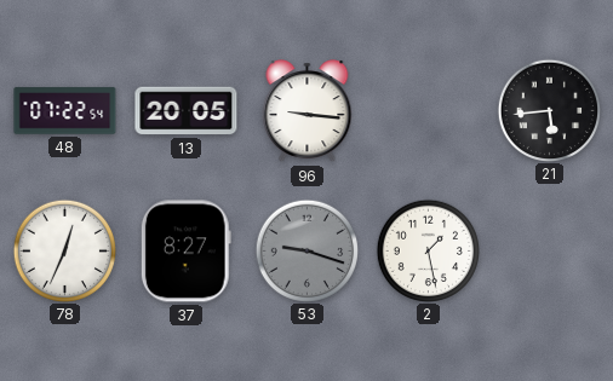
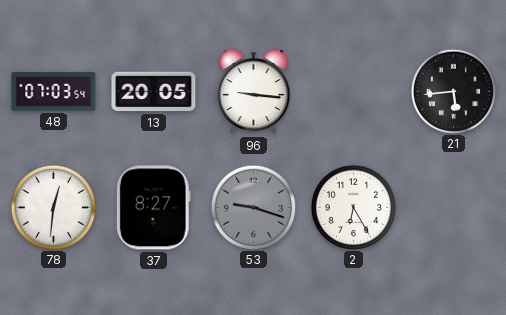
48: 07:22 -> 07:03 (54, 92)
78: 12:34 -> 12:31 (53, 207)
2: 1:28 -> 6:25 (353, 207)
